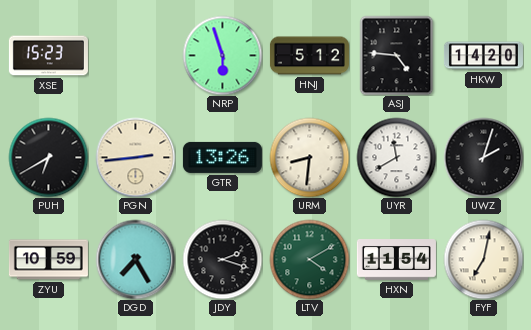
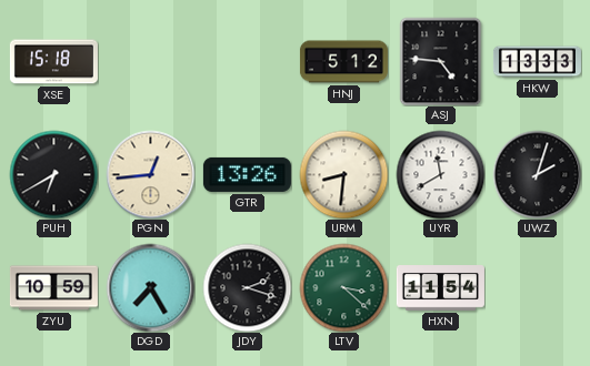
XSE: 15:23 -> 15:18 (53, 62)
NRP: 5:57 -> none (222, 55)
HKW: 14:20 -> 13:33 (537, 62)
PGN: 2:44 -> 12:44 (150, 174)
LTV: 4:10 -> 3:22 (343, 287)
FYF: 7:02 -> none (483, 259)
